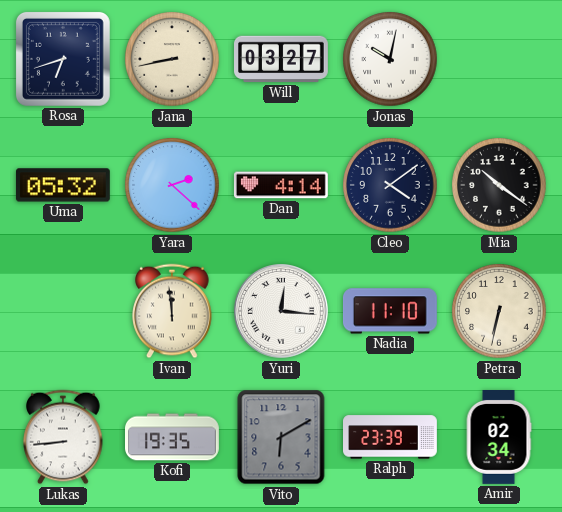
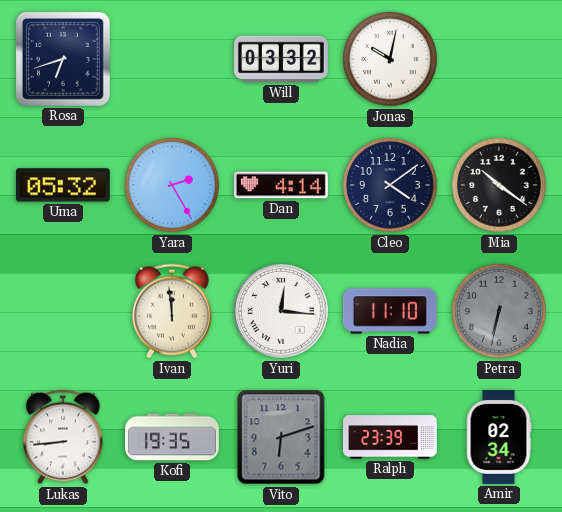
Jana: 8:43 -> none (172, 59)
Will: 03:27 -> 03:32 (282, 59)
Yara: 2:22 -> 2:25 (172, 185)
Petra dial: cream -> grey (499, 311)
Vito: 6:10 -> 6:12 (281, 437)
